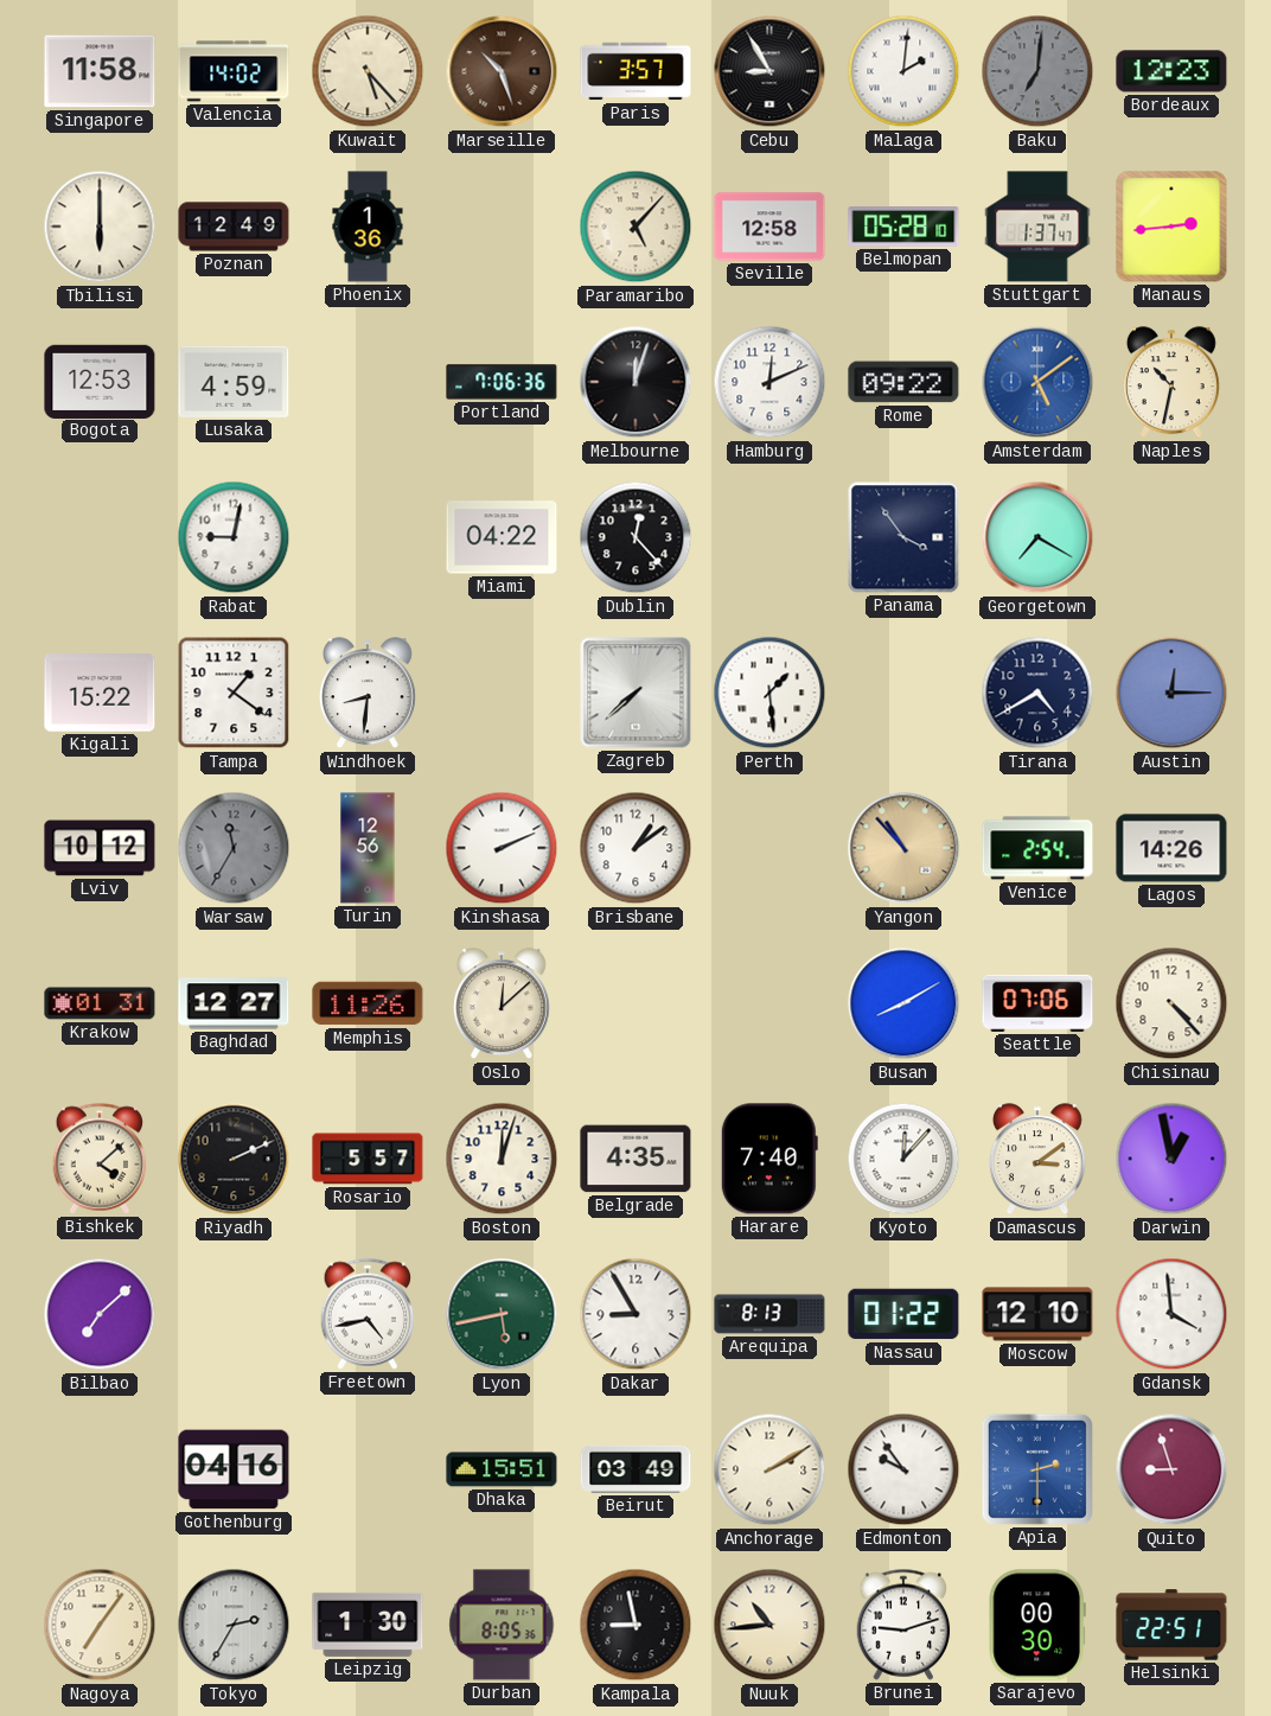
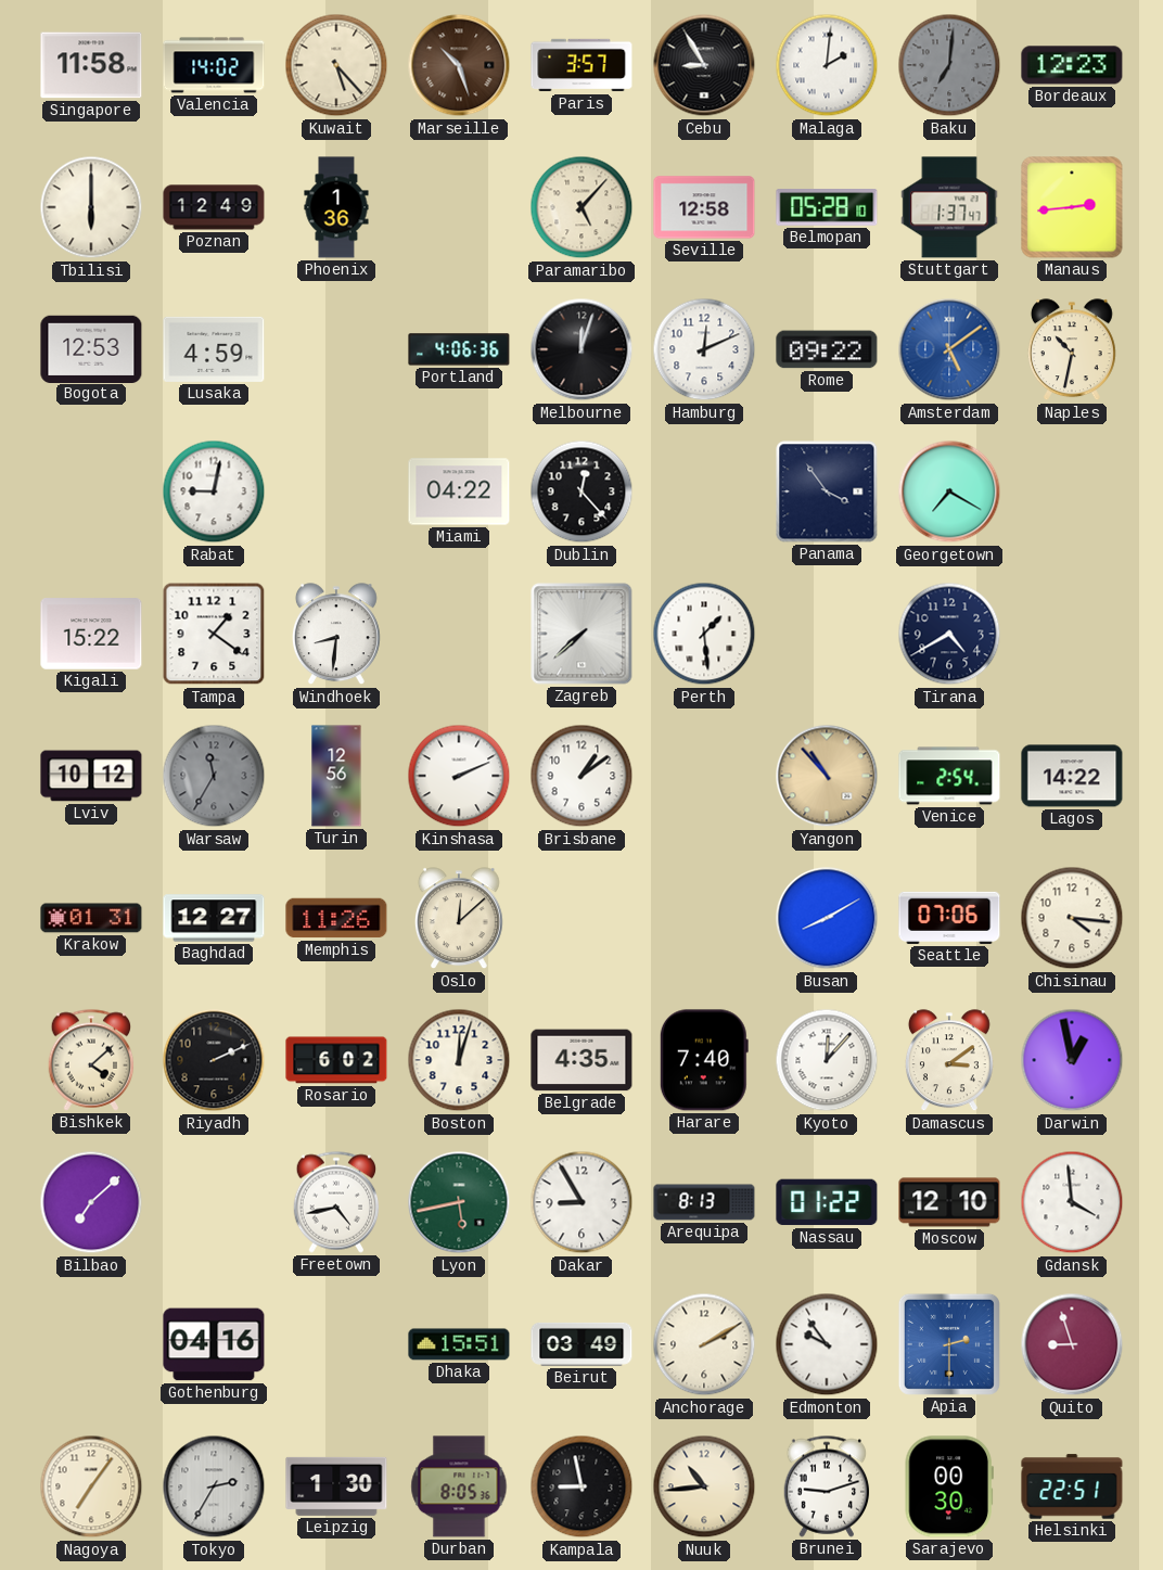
Portland: 7:06 -> 4:06 (459, 349)
Austin: 12:15 -> none (1171, 693)
Lagos: 14:26 -> 14:22 (1072, 776)
Chisinau: 4:23 -> 4:16 (1072, 918)
Rosario: 5:57 -> 6:02 (336, 1060)
